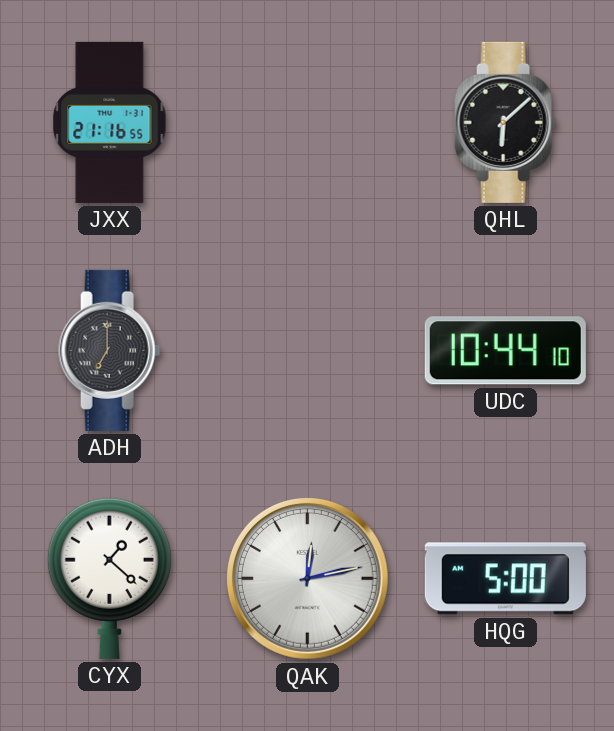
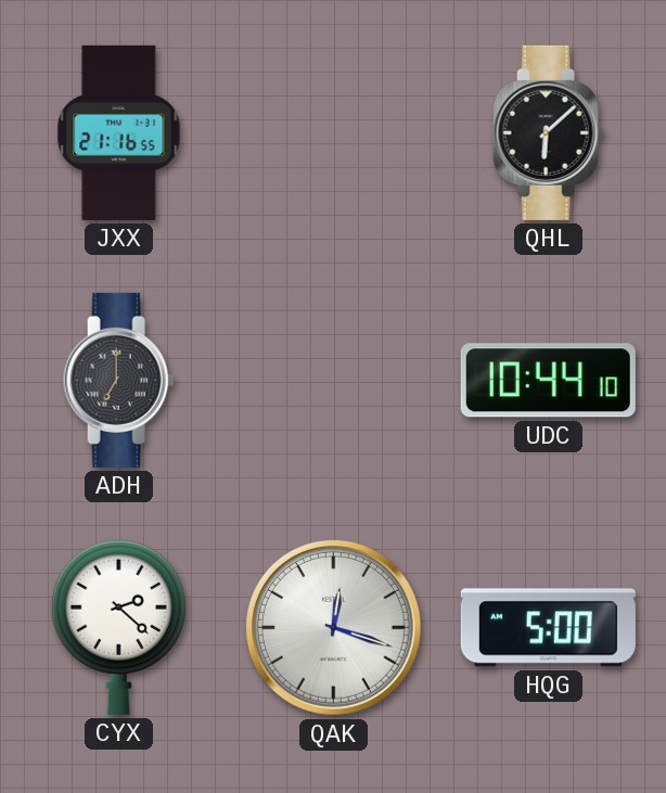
CYX: 1:22 -> 2:22 (118, 627)
QAK: 12:13 -> 12:18 (333, 627)
